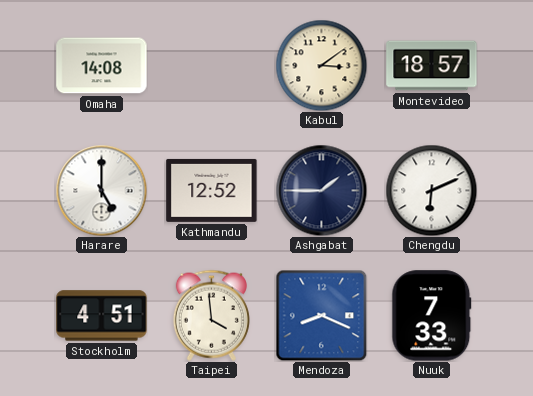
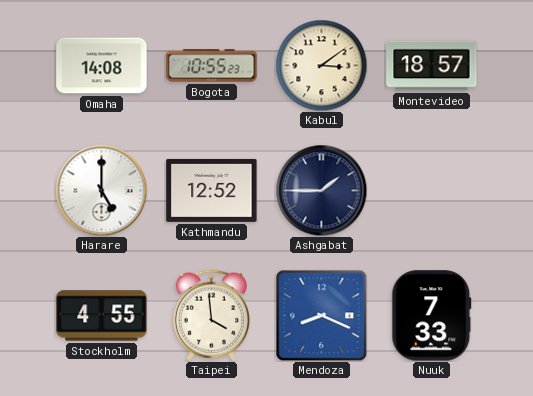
Bogota: none -> 10:55 (212, 66)
Chengdu: 6:11 -> none (431, 190)
Stockholm: 4:51 -> 4:55 (102, 316)
